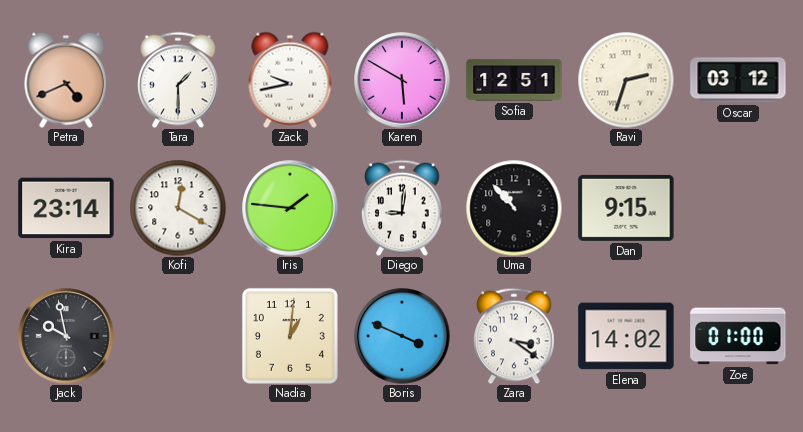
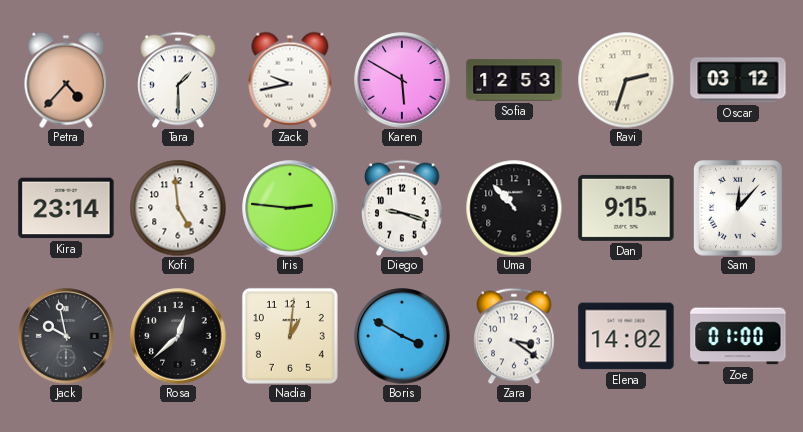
Petra: 4:41 -> 4:37 (66, 80)
Sofia: 12:51 -> 12:53 (514, 80)
Kofi: 12:20 -> 4:59 (178, 208)
Iris: 1:46 -> 2:46 (290, 208)
Diego: 9:01 -> 9:18 (402, 208)
Sam: none -> 12:07 (738, 208)
Rosa: none -> 12:38 (178, 336)
Boris: 3:49 -> 3:50 (402, 336)
